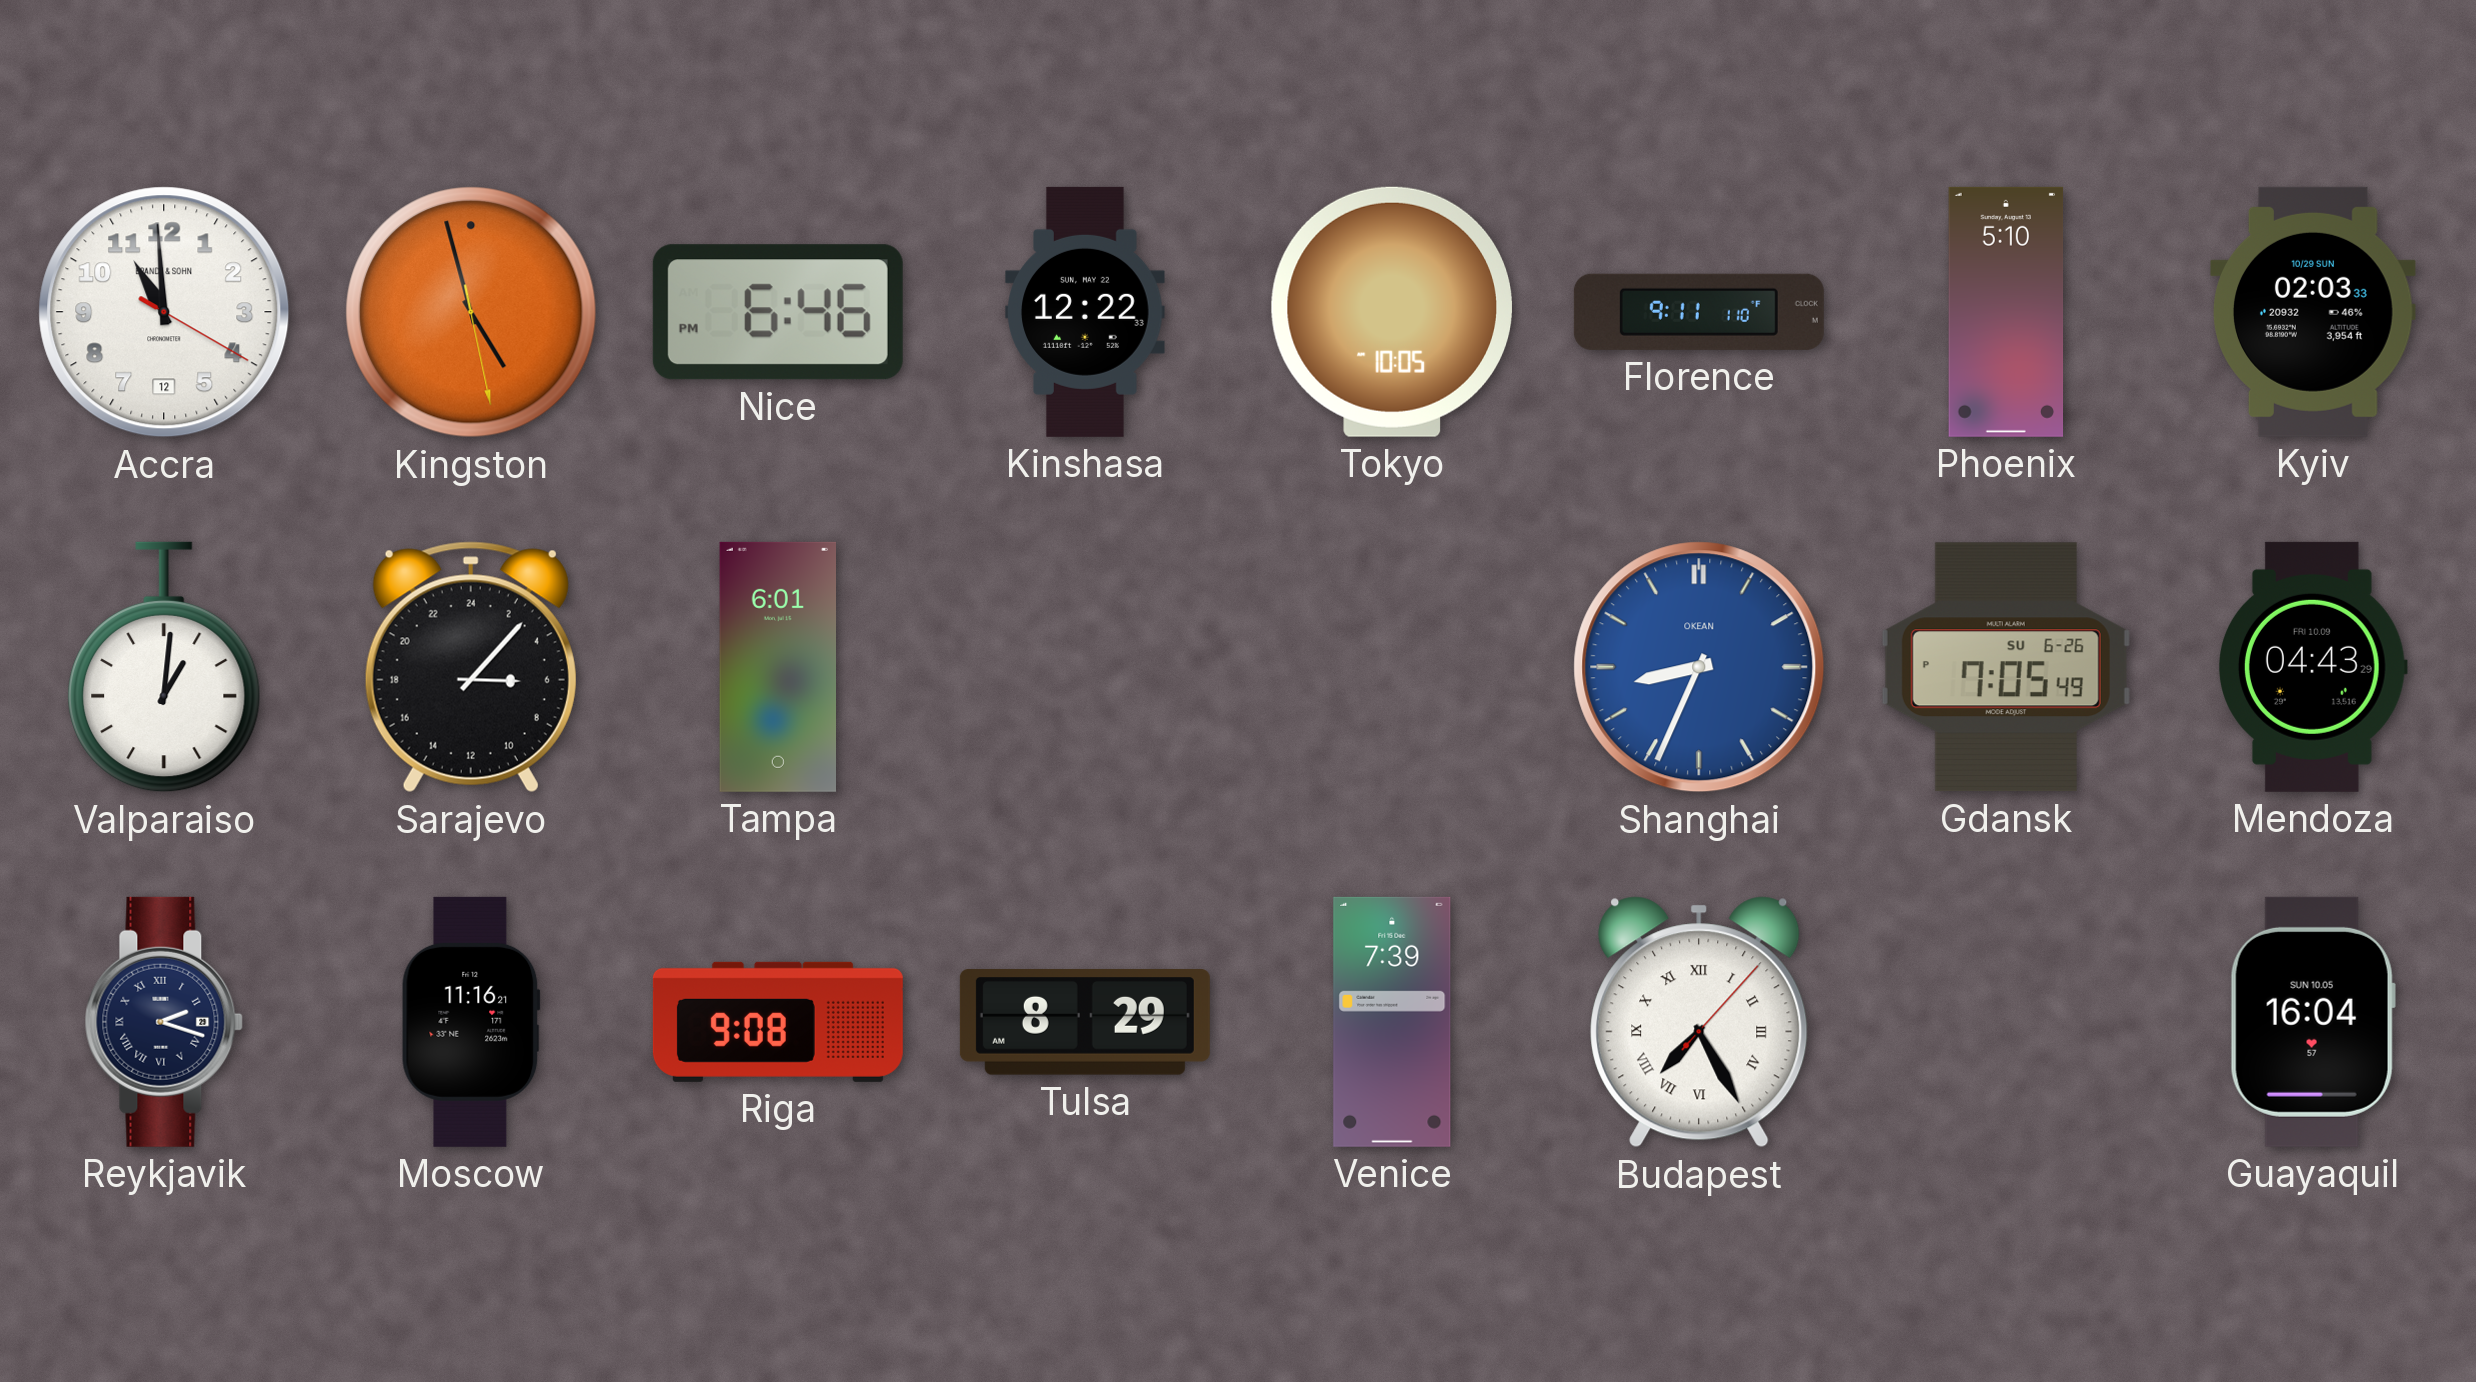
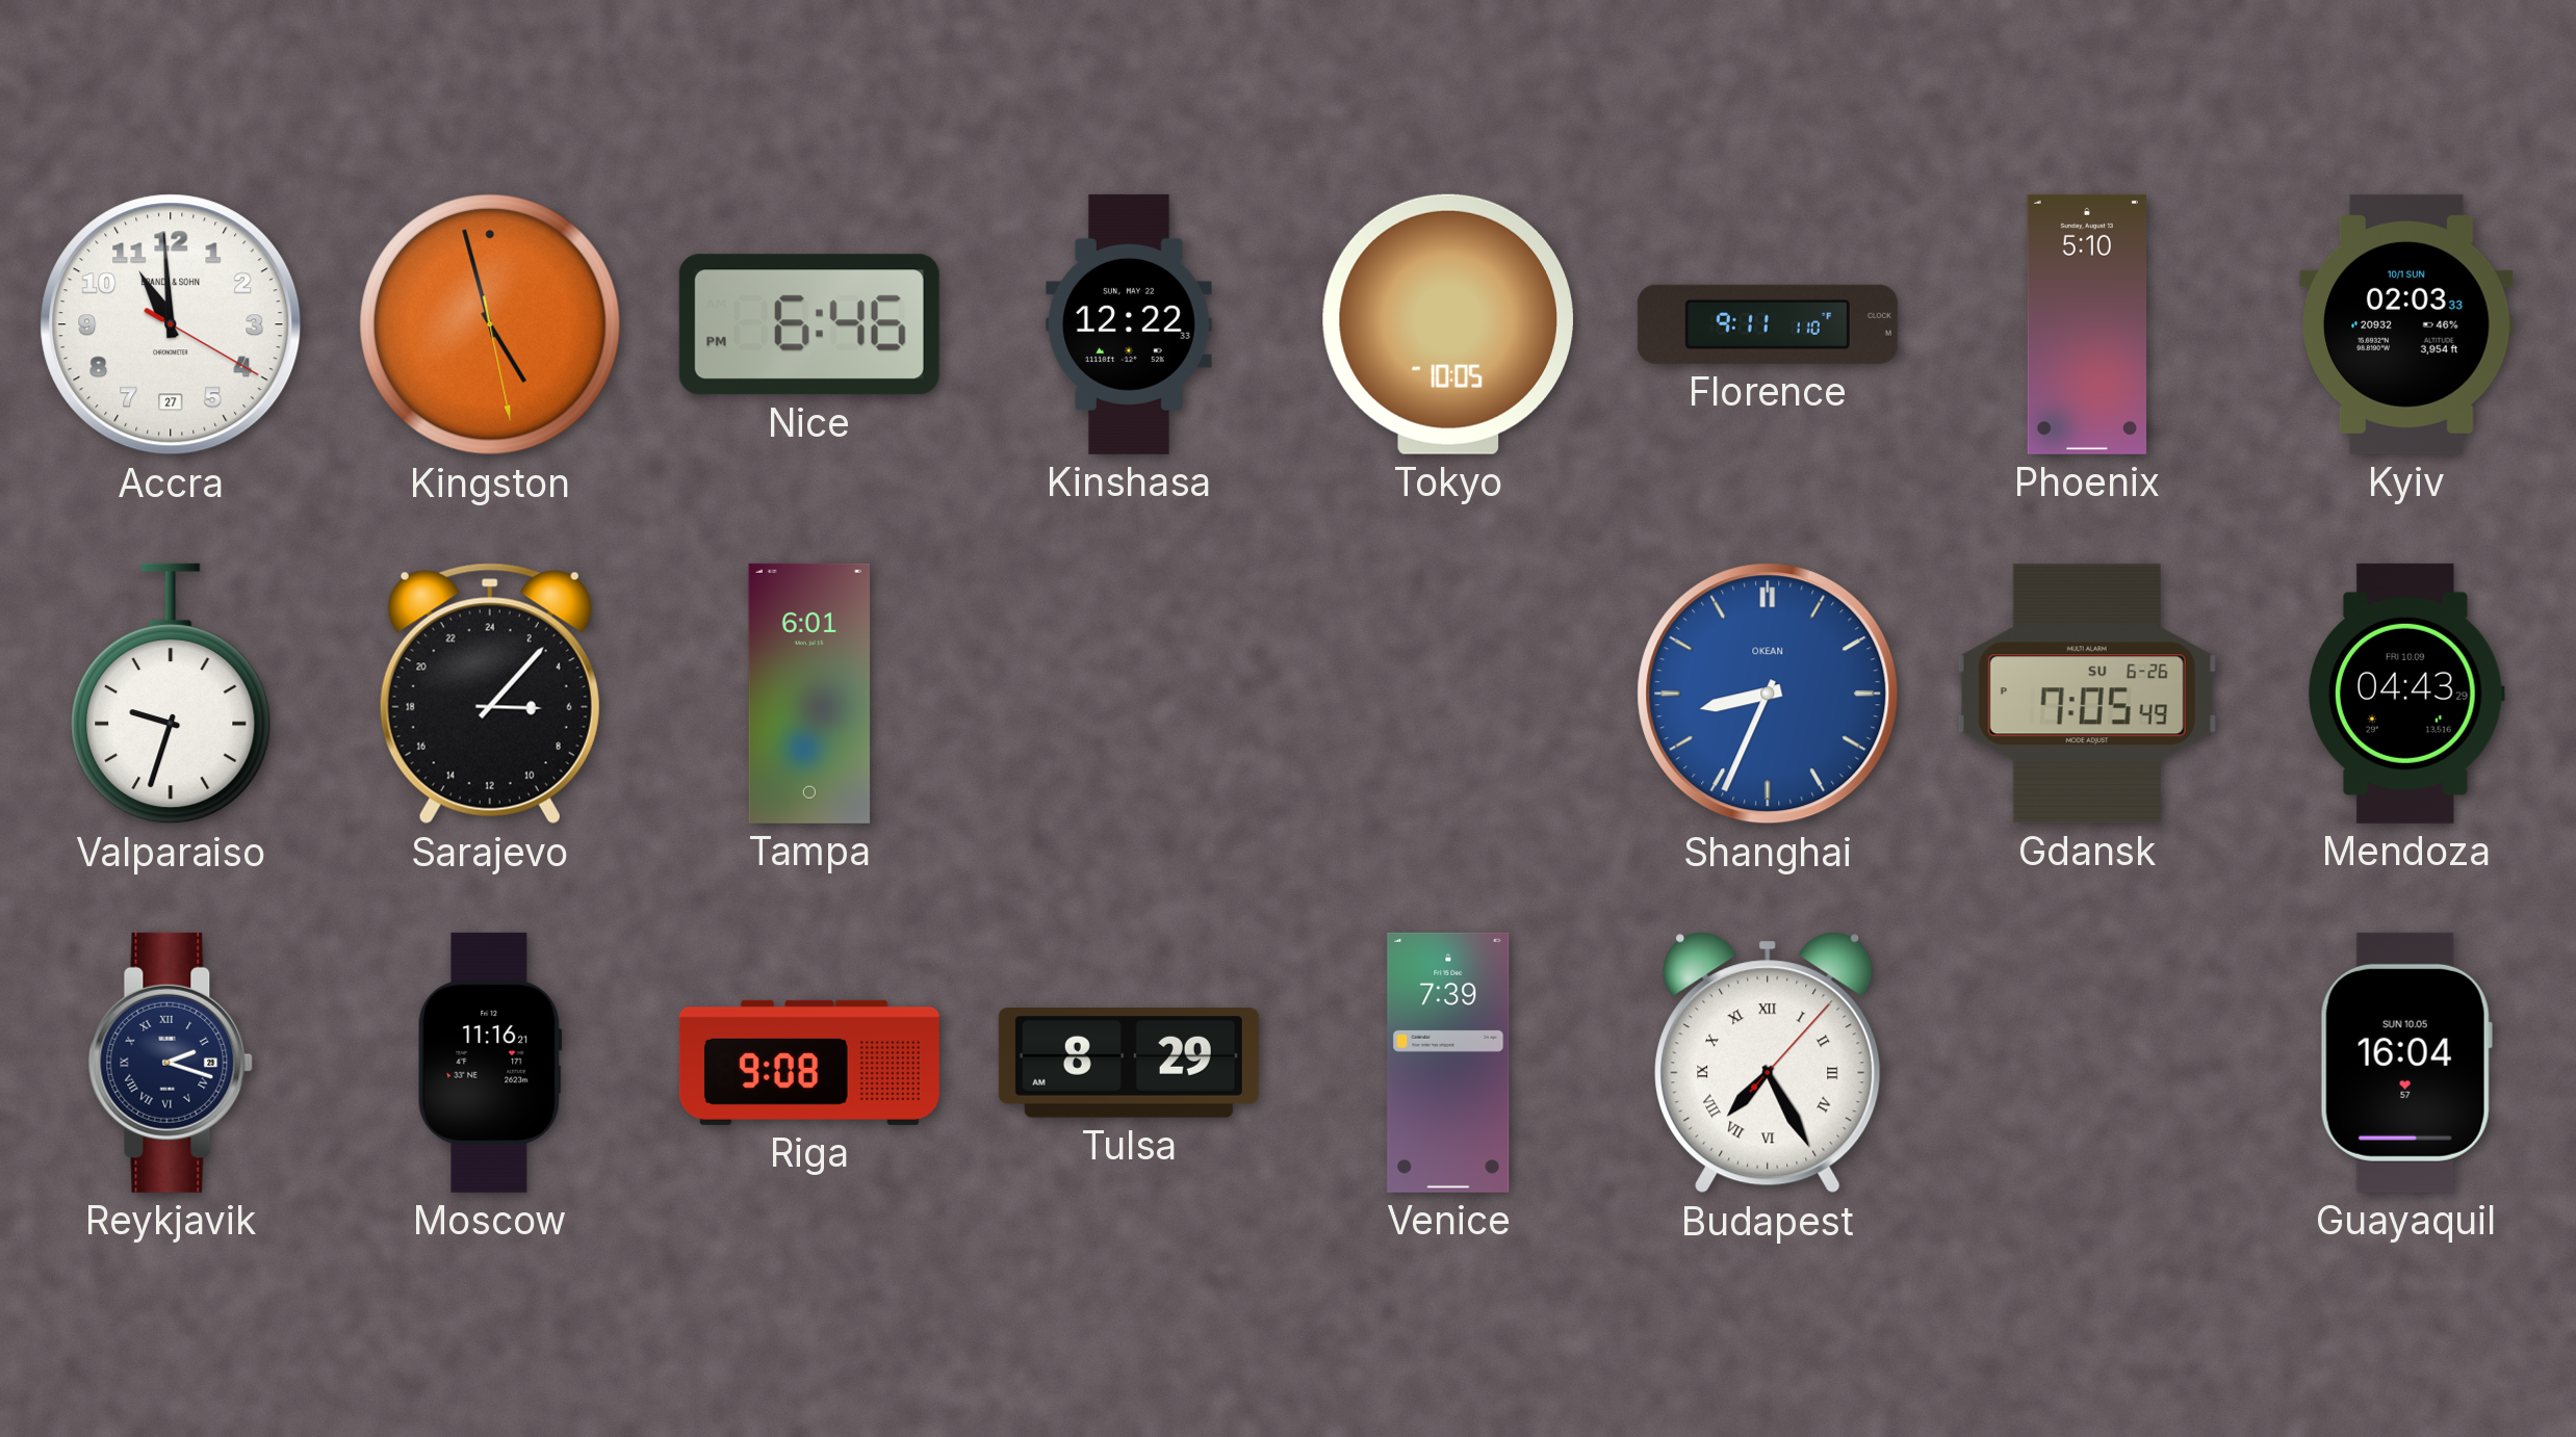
Accra date: 12 -> 27 (171, 324)
Kyiv date: 10/29 SUN -> 10/1 SUN (2406, 324)
Valparaiso: 1:01 -> 9:33 (171, 694)
